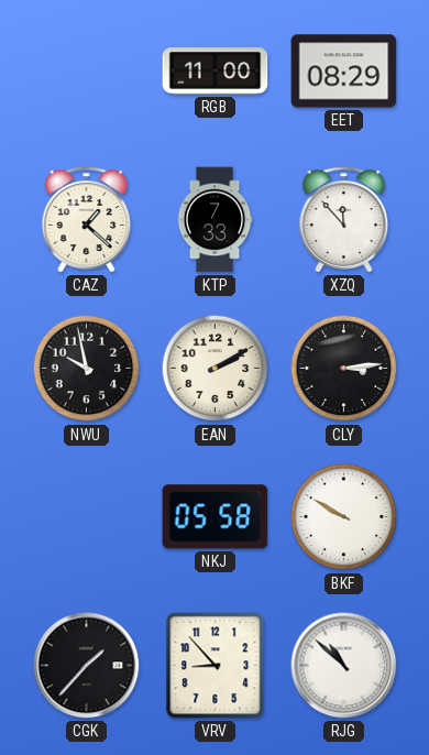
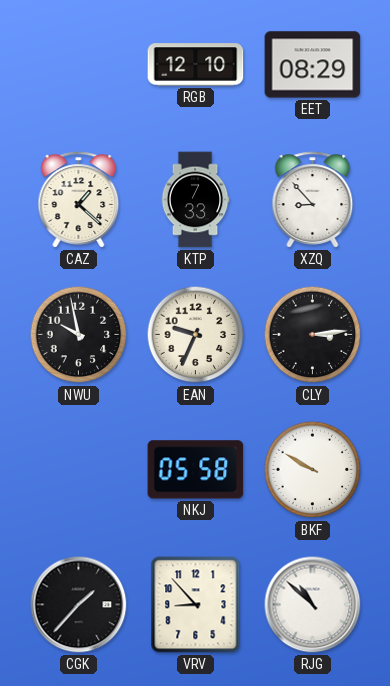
RGB: 11:00 -> 12:10 (196, 65)
XZQ: 11:53 -> 8:53 (313, 200)
EAN: 2:10 -> 9:34 (196, 335)
